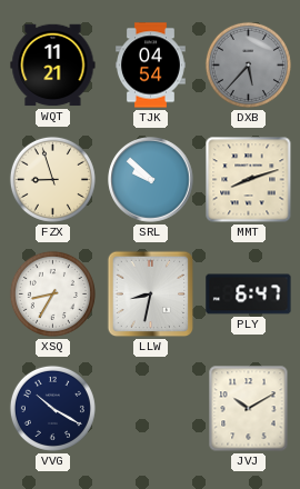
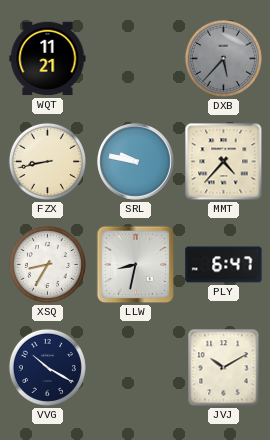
TJK: 04:54 -> none (151, 66)
FZX: 8:57 -> 8:43 (47, 161)
SRL: 9:52 -> 9:47 (136, 162)
MMT: 8:12 -> 4:37 (224, 162)
